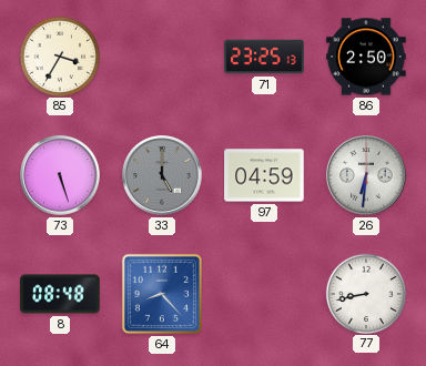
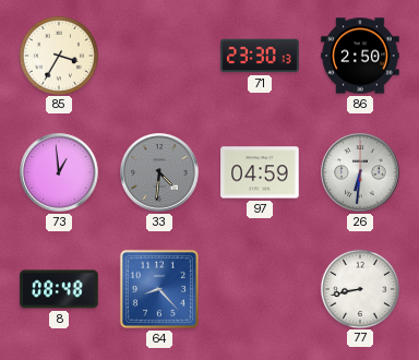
71: 23:25 -> 23:30 (260, 56)
73: 5:27 -> 12:59 (59, 172)
33: 5:00 -> 4:31 (159, 172)
